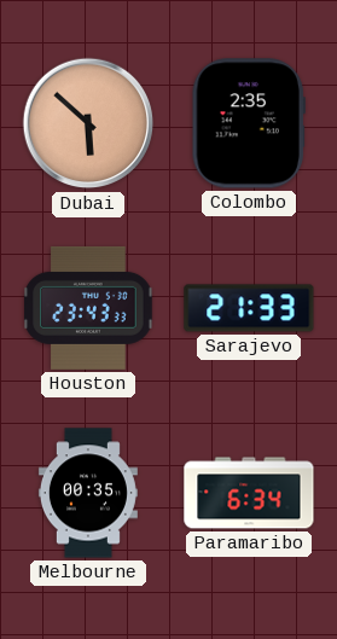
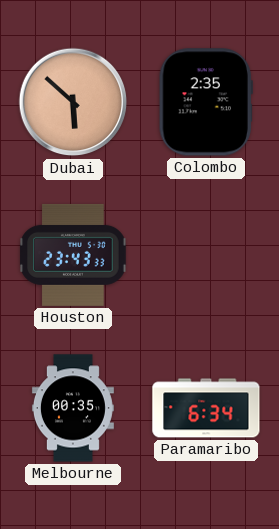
Sarajevo: 21:33 -> none (249, 308)
